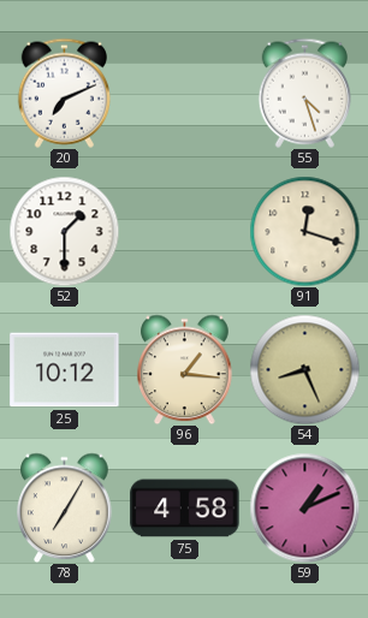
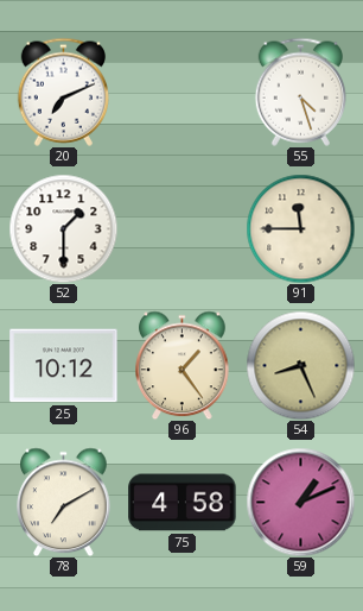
91: 12:18 -> 11:45 (300, 228)
96: 1:16 -> 1:24 (183, 365)
78: 7:05 -> 7:10 (64, 502)
